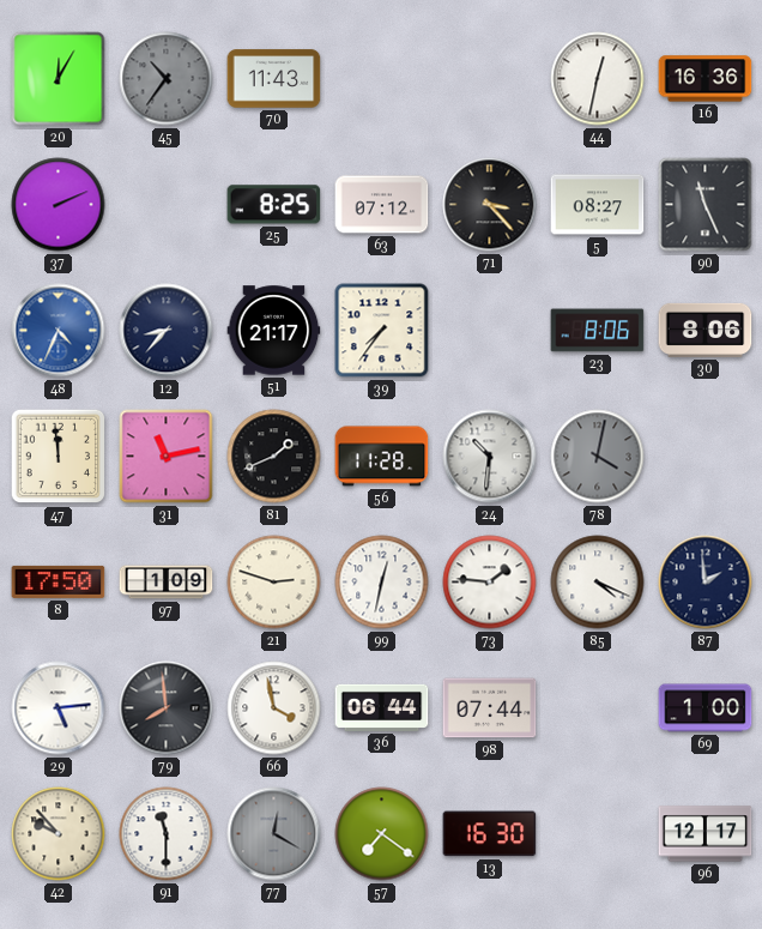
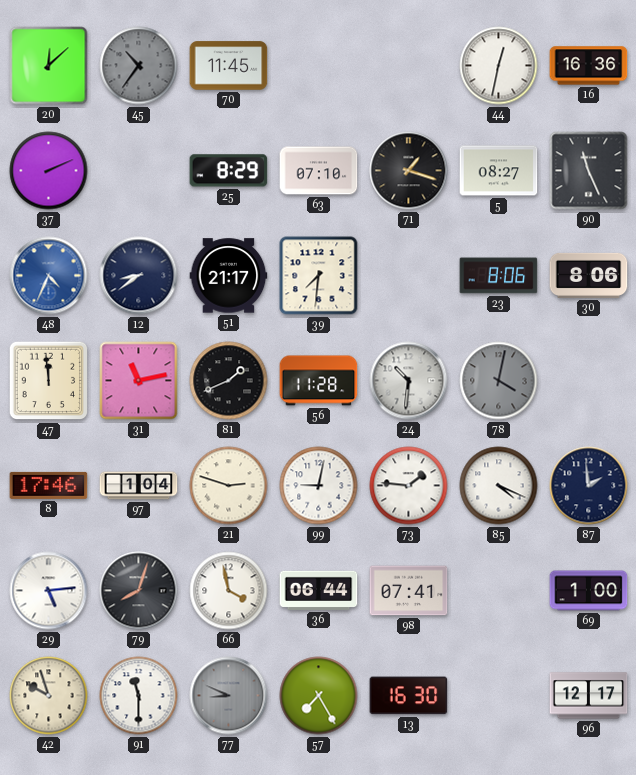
20: 12:05 -> 12:08 (49, 66)
70: 11:43 -> 11:45 (229, 66)
25: 8:25 -> 8:29 (229, 171)
63: 07:12 -> 07:10 (319, 171)
71: 3:23 -> 1:18 (409, 171)
12: 8:37 -> 8:39 (139, 276)
39: 7:36 -> 7:31 (319, 276)
8: 17:50 -> 17:46 (49, 485)
97: 1:09 -> 1:04 (139, 486)
99: 12:32 -> 9:02 (319, 486)
79: 7:59 -> 8:03 (139, 591)
98: 07:44 -> 07:41 (409, 591)
42: 9:53 -> 9:57 (49, 696)
77: 12:20 -> 8:49 (229, 696)
57: 7:21 -> 7:25 (319, 696)
